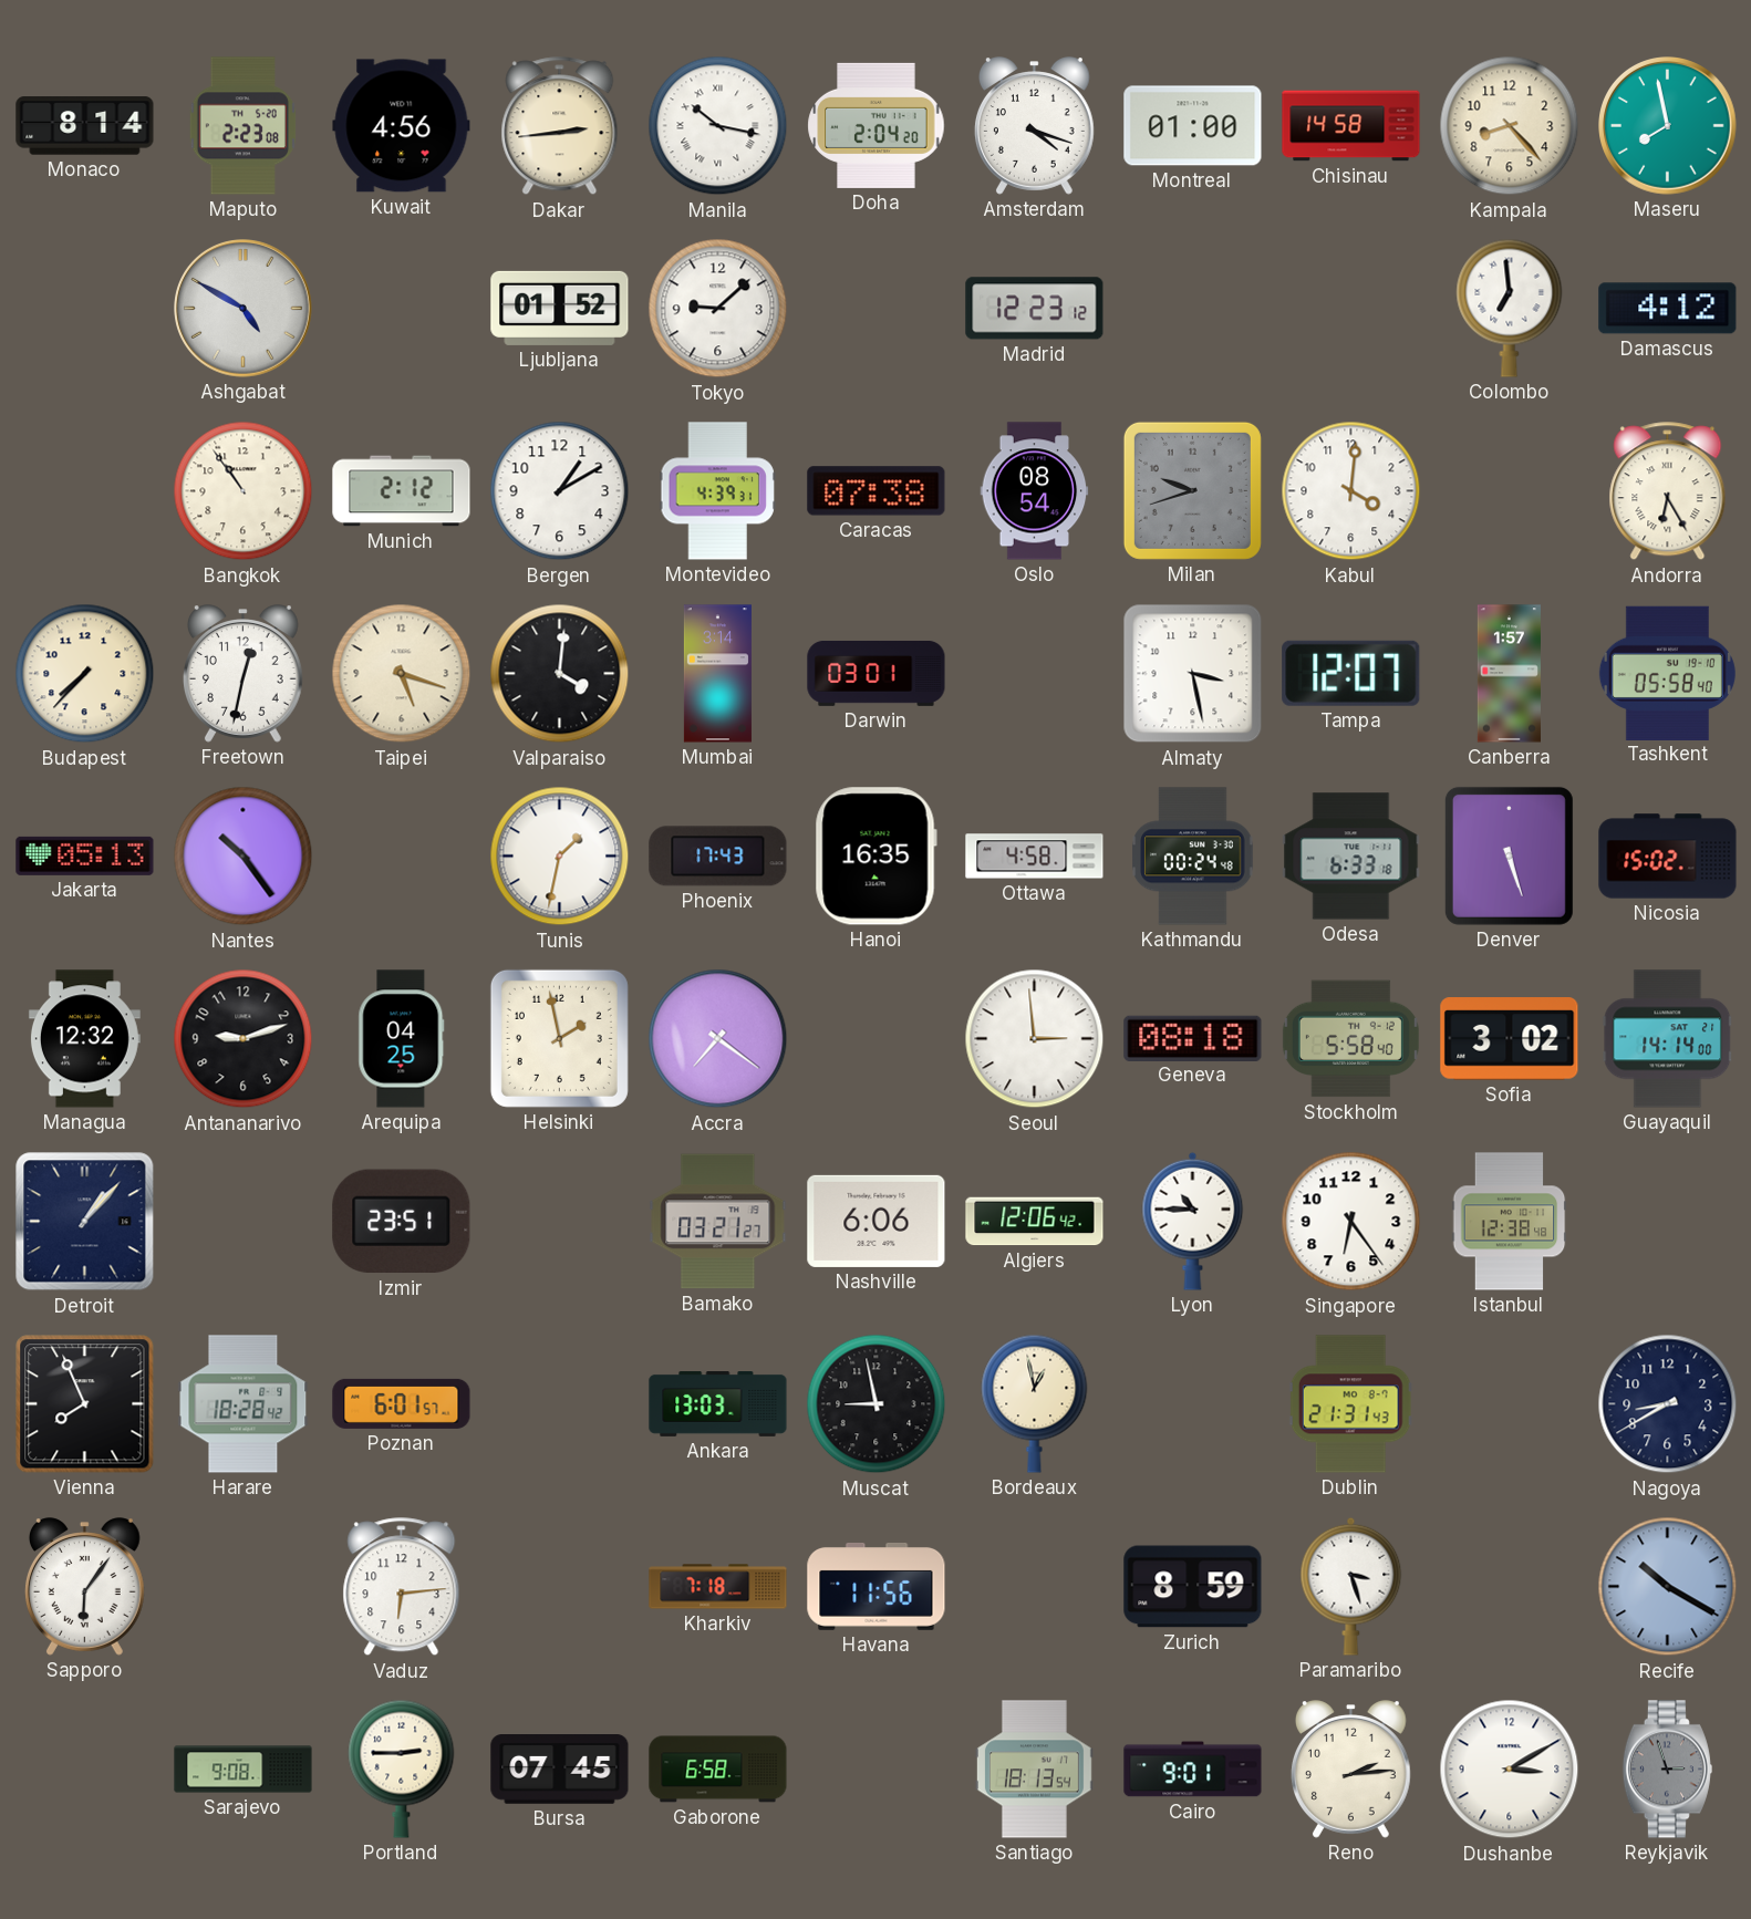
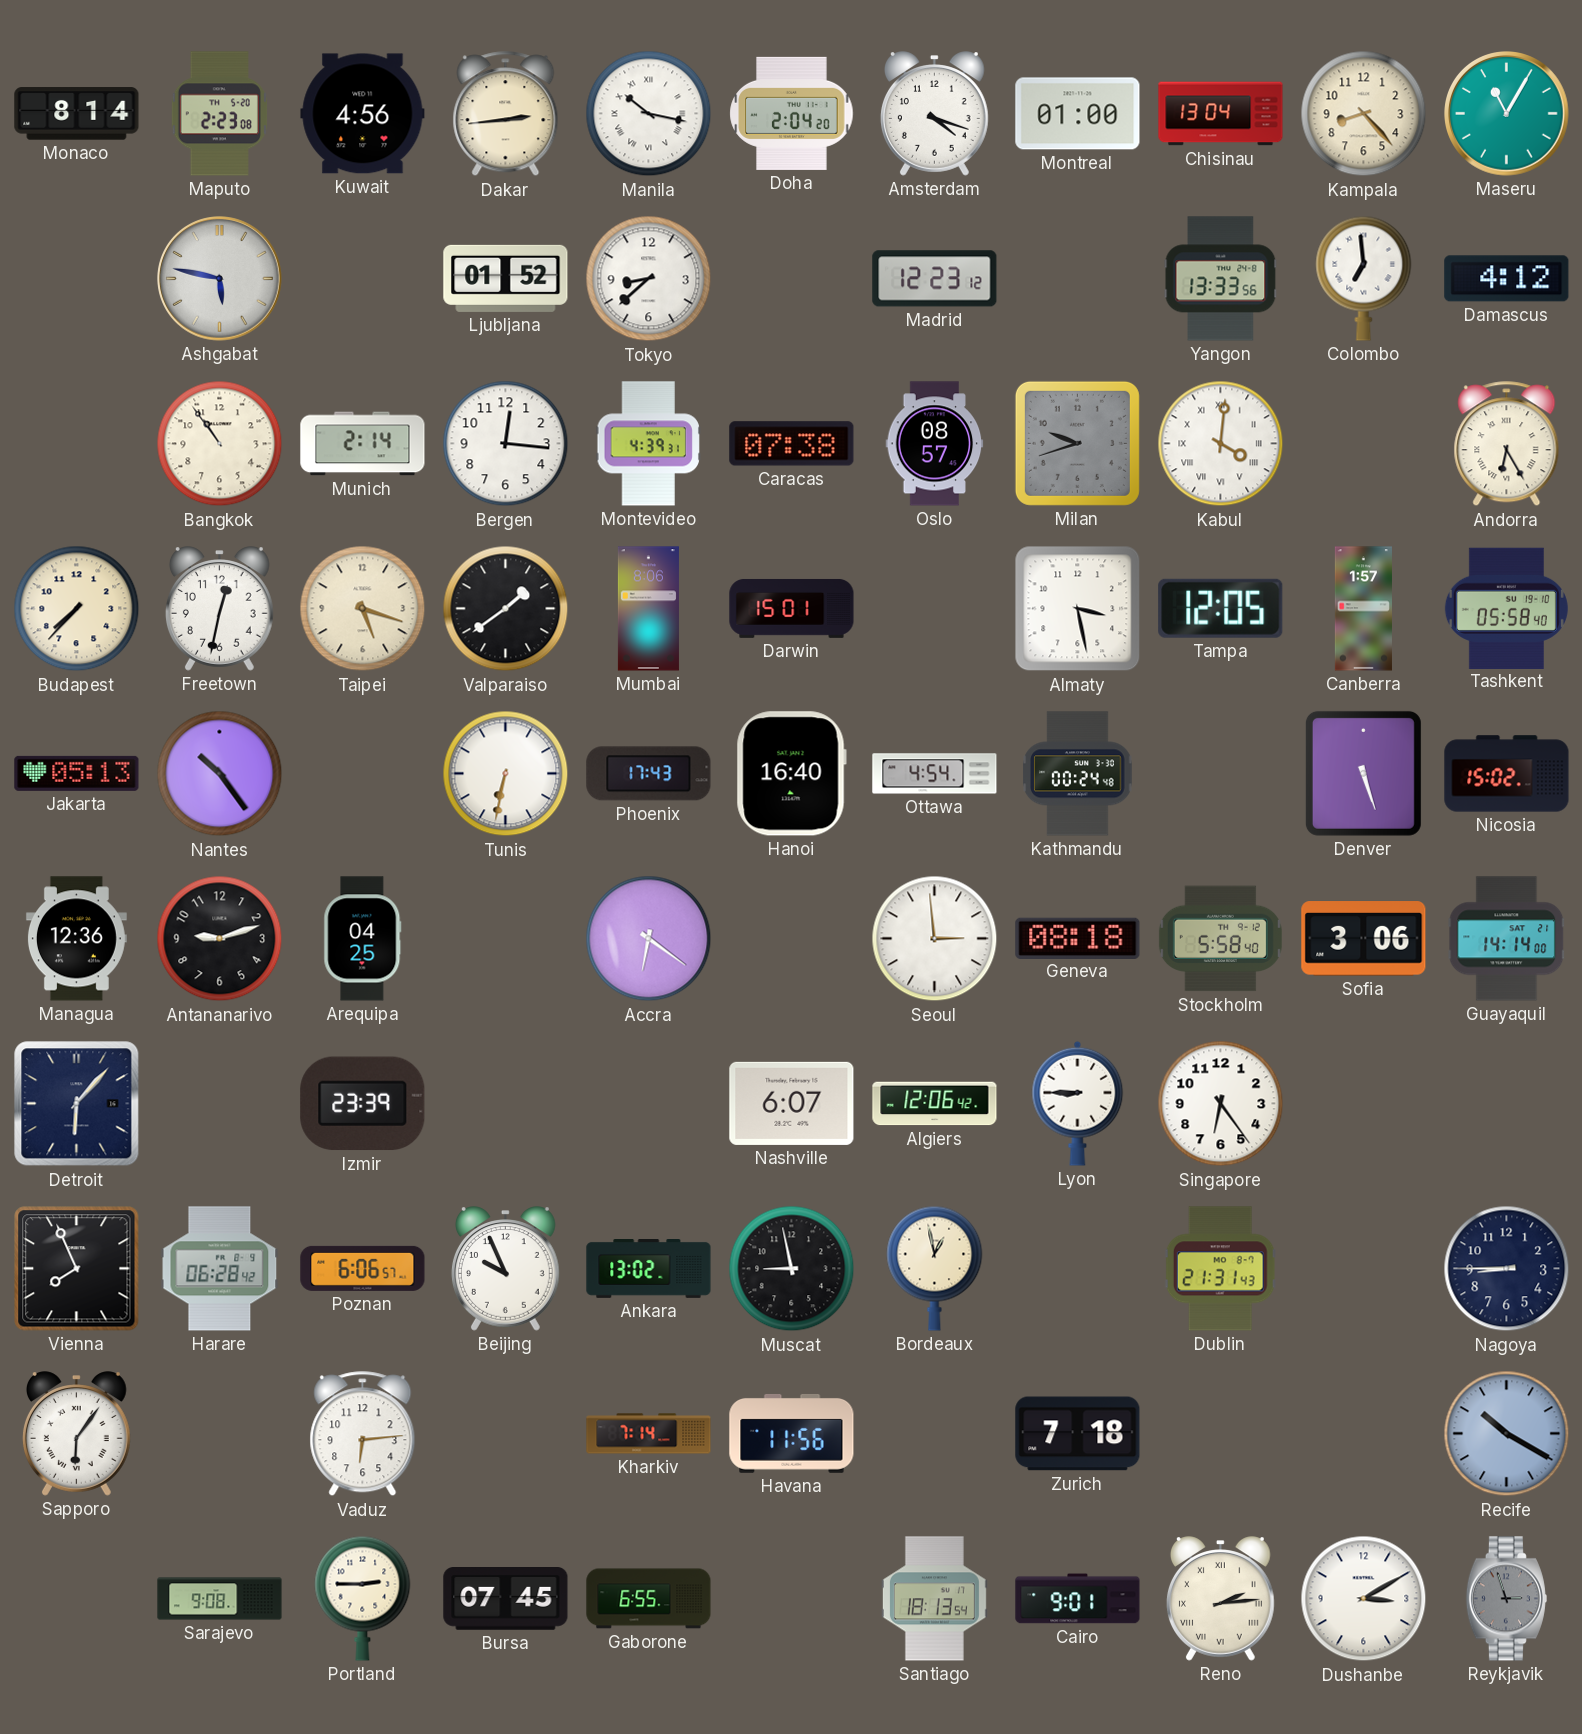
Chisinau: 14:58 -> 13:04 (1221, 114)
Maseru: 7:58 -> 11:05 (1507, 114)
Ashgabat: 4:50 -> 5:47 (220, 279)
Tokyo: 9:08 -> 8:38 (649, 279)
Yangon: none -> 13:33 (1221, 279)
Munich: 2:12 -> 2:14 (363, 444)
Bergen: 1:10 -> 12:16 (506, 444)
Oslo: 08:54 -> 08:57 (935, 444)
Kabul numerals: Arabic -> Roman (1221, 444)
Valparaiso: 4:01 -> 1:39 (506, 609)
Mumbai: 3:14 -> 8:06 (648, 609)
Darwin: 03:01 -> 15:01 (792, 608)
Tampa: 12:07 -> 12:05 (1221, 608)
Tunis: 1:32 -> 6:32 (506, 774)
Hanoi: 16:35 -> 16:40 (791, 774)
Ottawa: 4:58 -> 4:54 (935, 774)
Odesa: 6:33 -> none (1351, 857)
Managua: 12:32 -> 12:36 (76, 939)
Helsinki: 1:58 -> none (559, 1038)
Accra: 7:21 -> 6:21 (649, 939)
Sofia: 3:02 -> 3:06 (1364, 939)
Detroit: 1:07 -> 6:07 (77, 1104)
Izmir: 23:51 -> 23:39 (363, 1104)
Bamako: 03:21 -> none (718, 1222)
Nashville: 6:06 -> 6:07 (792, 1103)
Lyon: 10:45 -> 8:45 (1078, 1103)
Istanbul: 12:38 -> none (1510, 1222)
Harare: 18:28 -> 06:28 (220, 1269)
Poznan: 6:01 -> 6:06 (363, 1268)
Beijing: none -> 9:56 (505, 1269)
Ankara: 13:03 -> 13:02 (649, 1269)
Nagoya: 8:40 -> 8:45 (1507, 1269)
Kharkiv: 7:18 -> 7:14 (649, 1434)
Zurich: 8:59 -> 7:18 (1078, 1434)
Paramaribo: 3:27 -> none (1351, 1586)
Gaborone: 6:58 -> 6:55 (649, 1599)
Reno numerals: Arabic -> Roman (1220, 1599)
